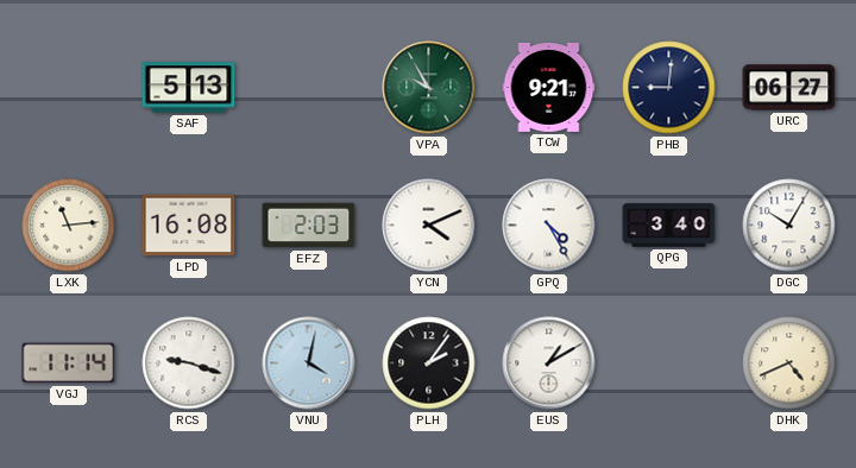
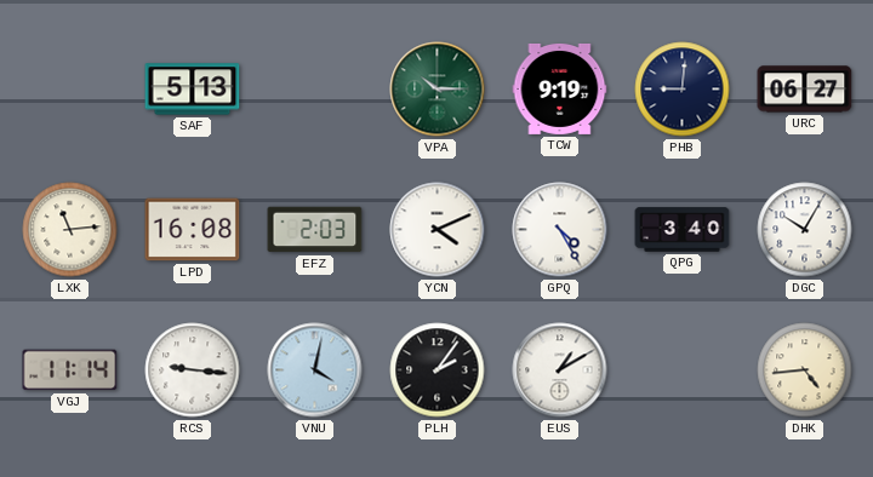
VPA: 9:55 -> 10:15 (438, 90)
TCW: 9:21 -> 9:19 (560, 88)
RCS: 9:18 -> 9:16 (193, 370)
DHK: 4:41 -> 4:44 (805, 370)
